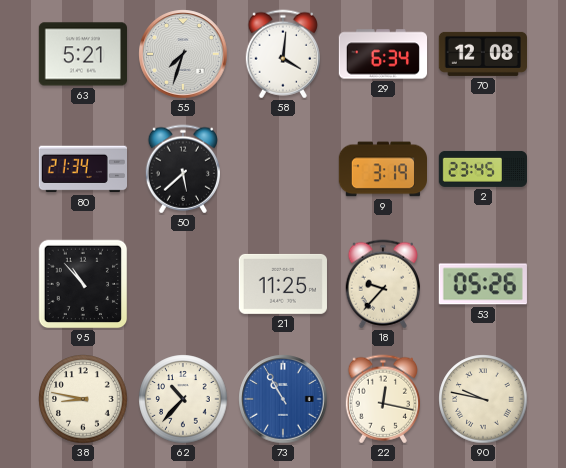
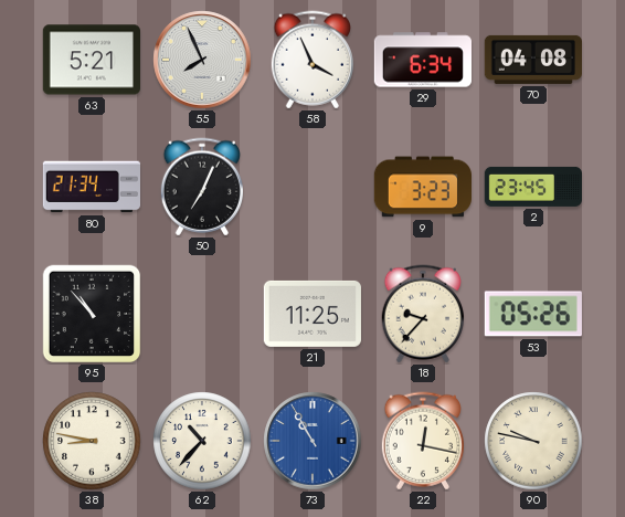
55: 7:33 -> 7:56 (202, 60)
58: 4:01 -> 3:56 (311, 60)
70: 12:08 -> 04:08 (532, 60)
50: 5:38 -> 7:04 (201, 187)
9: 3:19 -> 3:23 (422, 187)
